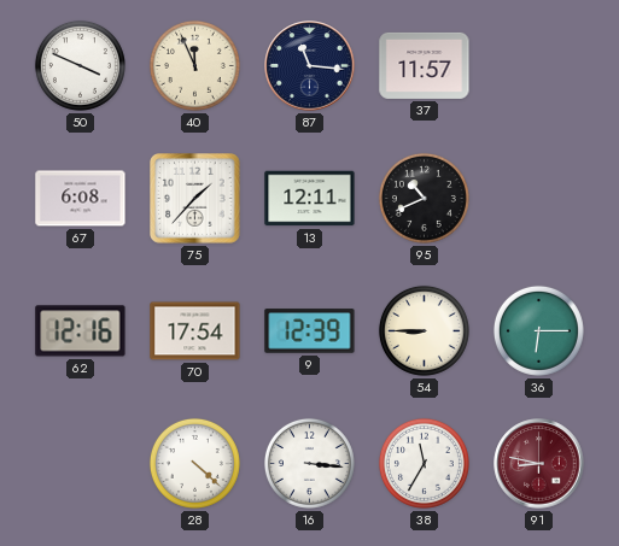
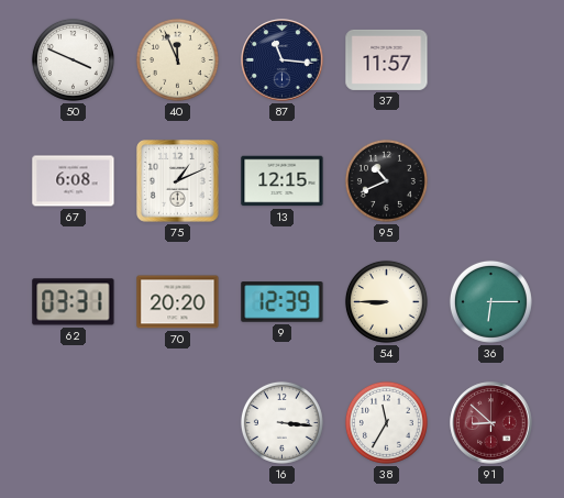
75: 1:37 -> 1:11 (178, 181)
13: 12:11 -> 12:15 (283, 181)
62: 12:16 -> 03:31 (74, 302)
70: 17:54 -> 20:20 (178, 302)
28: 4:22 -> none (194, 463)
91: 8:47 -> 8:52 (491, 423)
